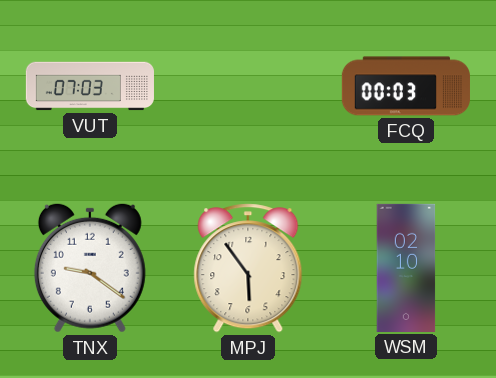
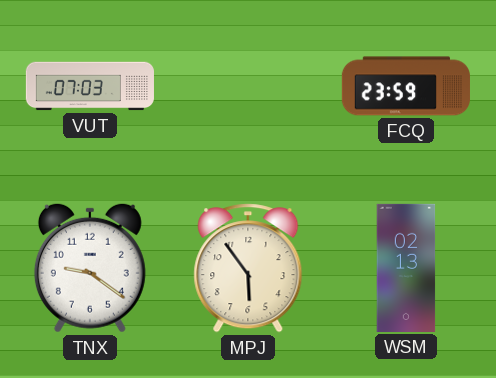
FCQ: 00:03 -> 23:59 (406, 86)
WSM: 02:10 -> 02:13 (406, 268)
